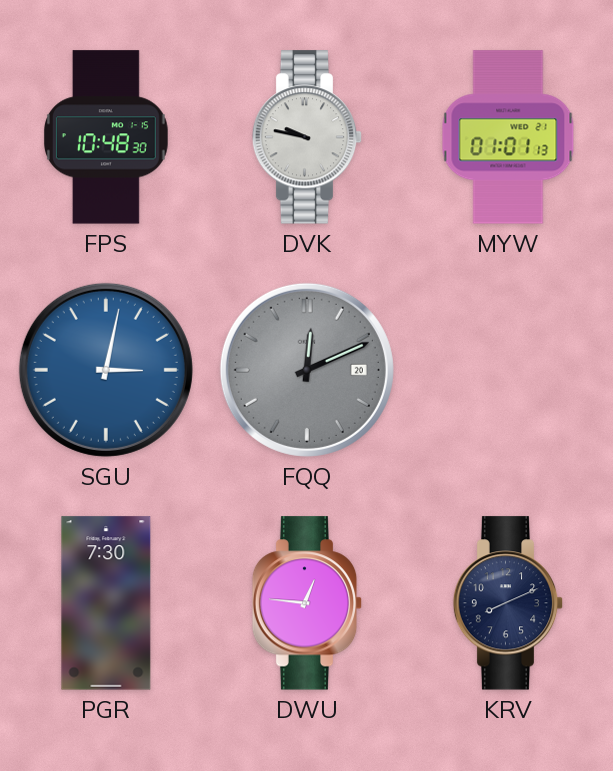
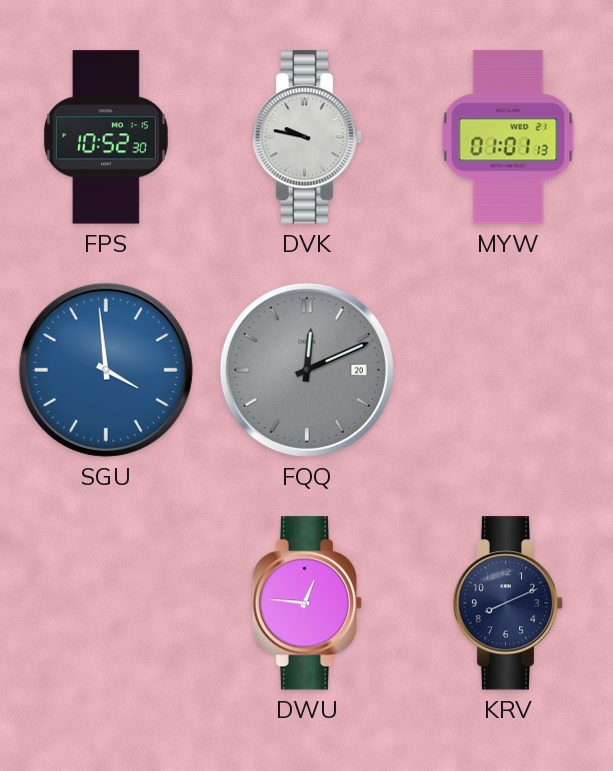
FPS: 10:48 -> 10:52 (106, 137)
SGU: 3:02 -> 3:59 (106, 370)
PGR: 7:30 -> none (106, 603)
